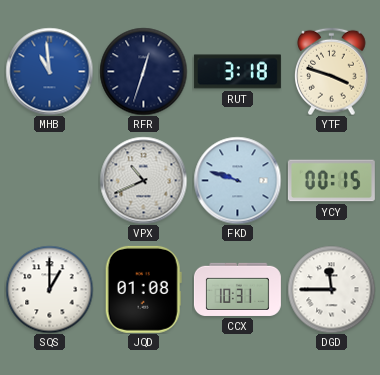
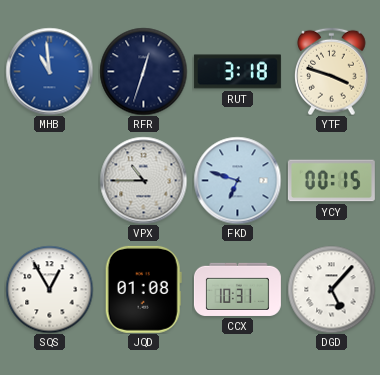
VPX: 10:41 -> 10:45 (143, 180)
FKD: 9:48 -> 6:48 (237, 180)
SQS: 1:00 -> 12:55 (49, 289)
DGD: 11:45 -> 5:07 (331, 289)
